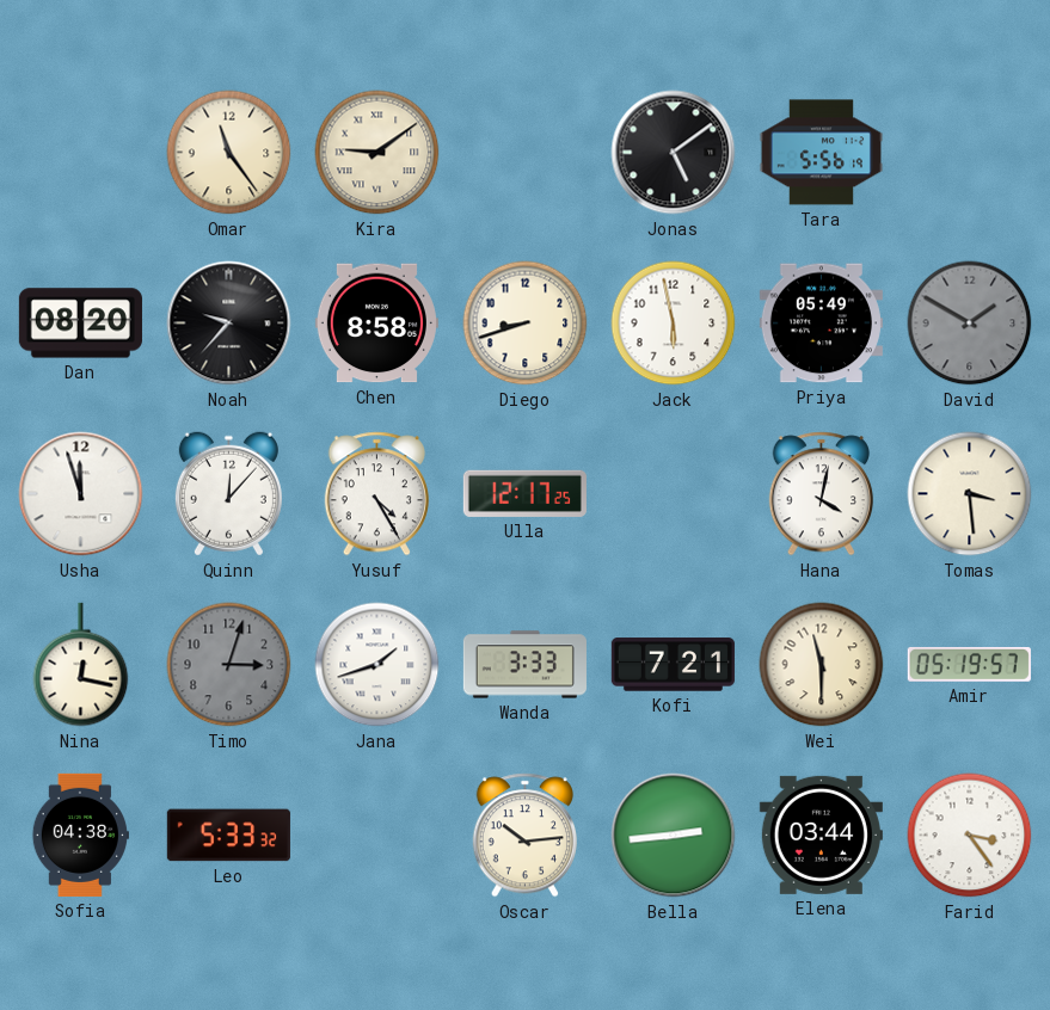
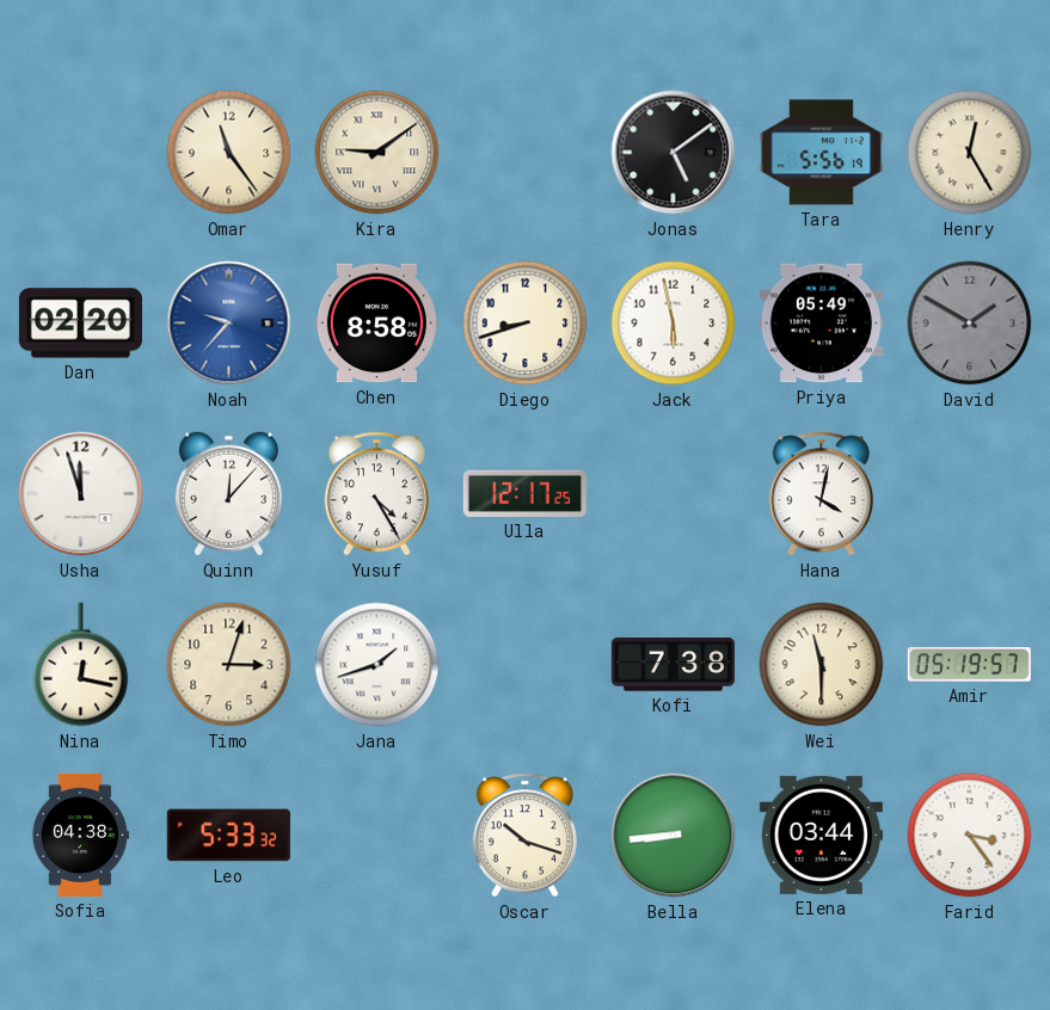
Henry: none -> 12:25 (970, 153)
Dan: 08:20 -> 02:20 (80, 324)
Noah dial: black -> blue (229, 324)
Tomas: 3:29 -> none (970, 494)
Timo dial: grey -> cream (229, 665)
Wanda: 3:33 -> none (524, 665)
Kofi: 7:21 -> 7:38 (673, 665)
Oscar: 10:14 -> 10:18 (524, 836)
Bella: 2:44 -> 8:44 (674, 836)
